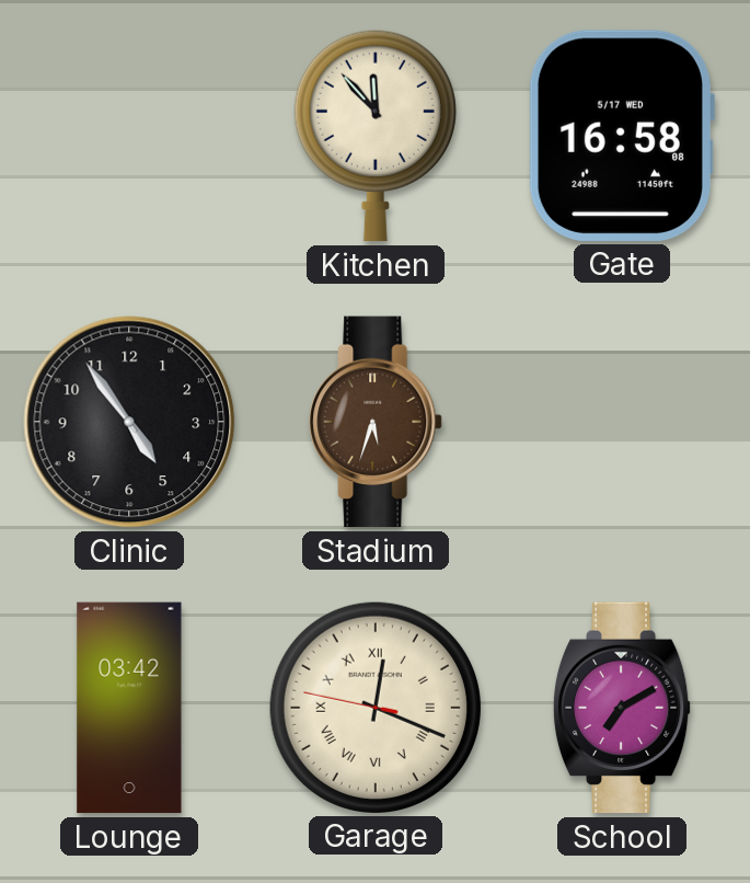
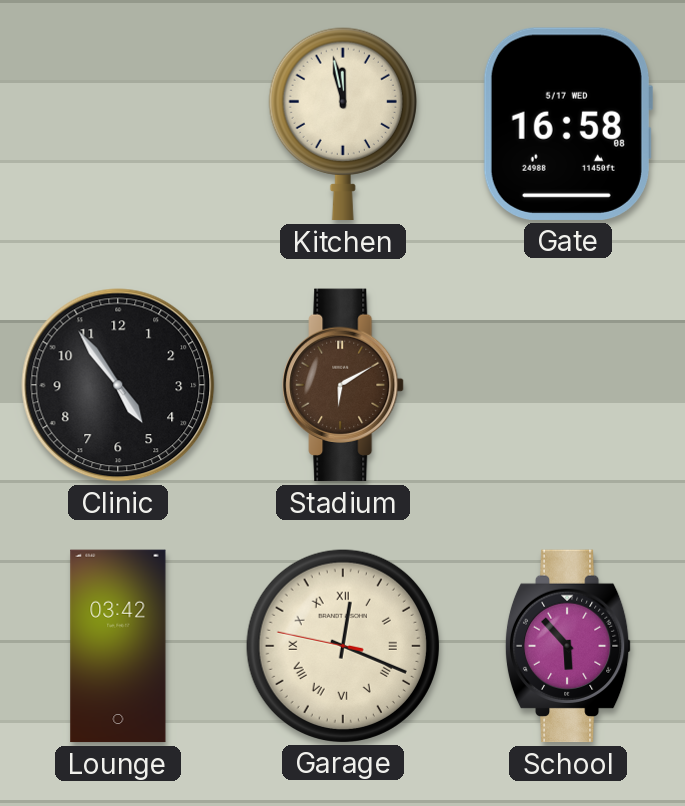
Kitchen: 11:53 -> 11:58 (343, 124)
Stadium: 5:33 -> 6:10 (343, 385)
School: 7:10 -> 5:53 (568, 646)
